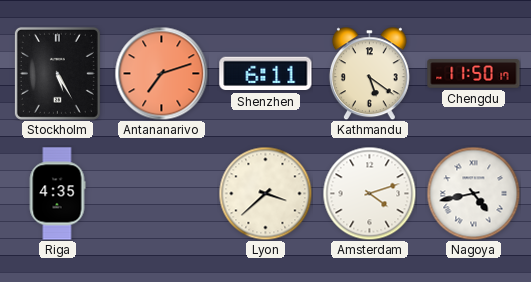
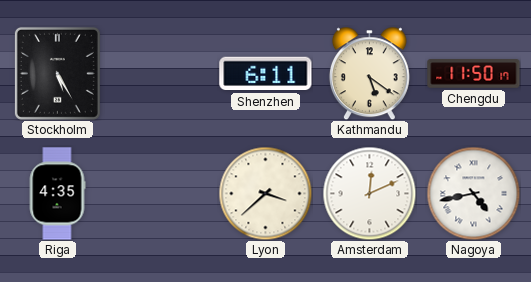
Antananarivo: 7:12 -> none (161, 73)
Amsterdam: 4:12 -> 12:11 (369, 193)
